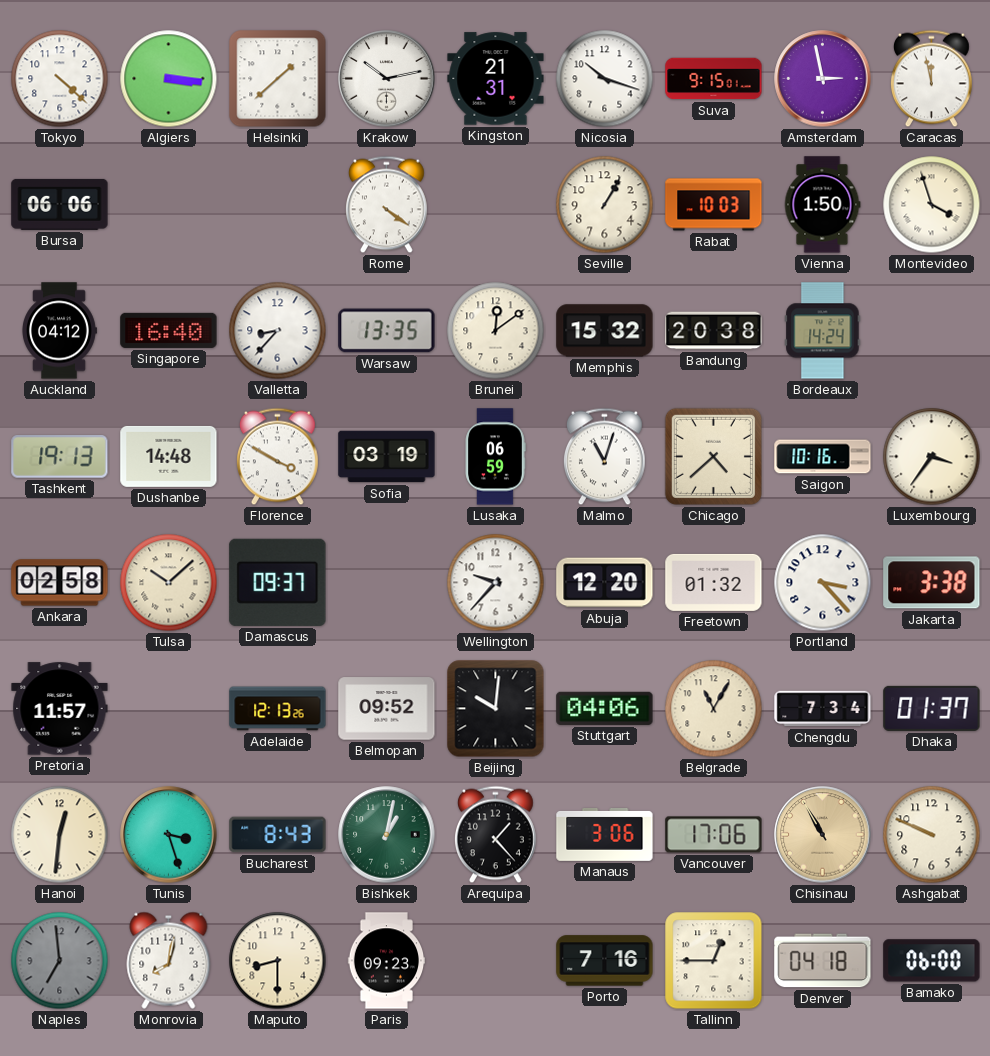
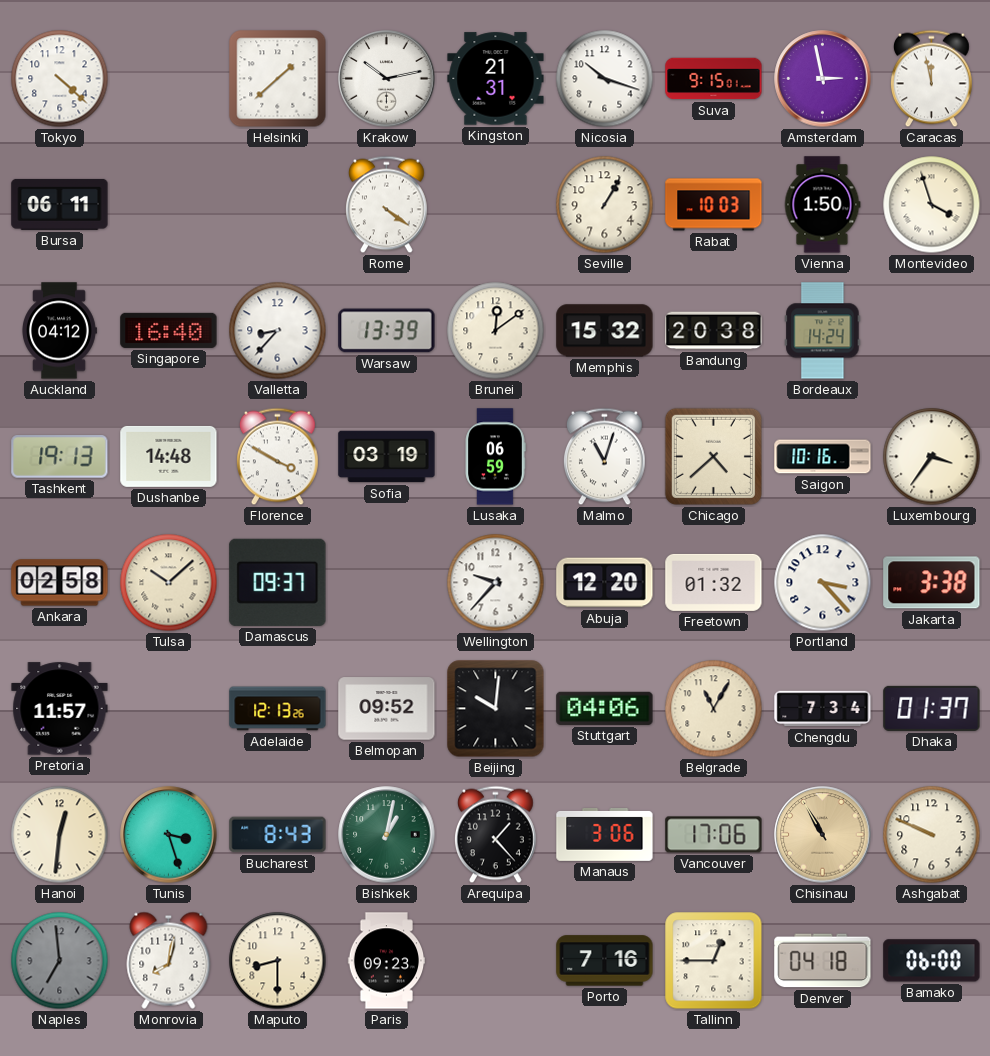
Algiers: 3:16 -> none (169, 79)
Bursa: 06:06 -> 06:11 (60, 204)
Warsaw: 13:35 -> 13:39 (387, 331)
